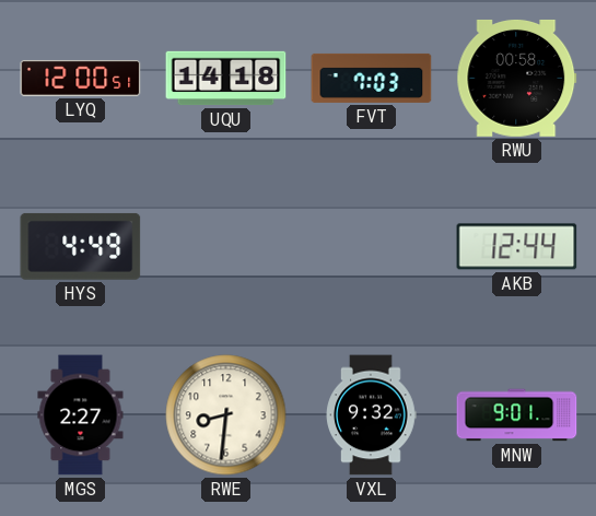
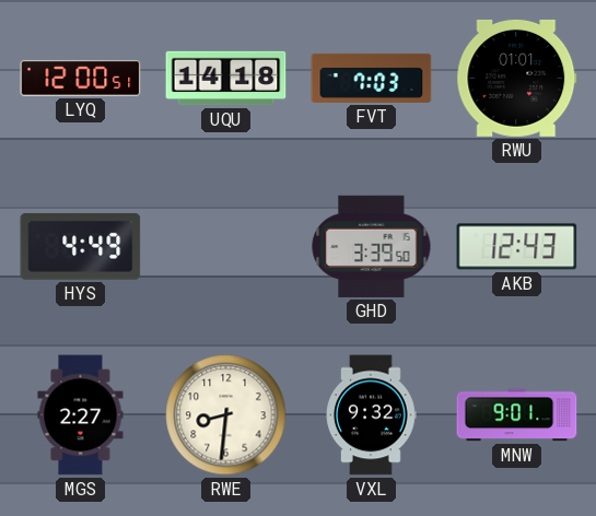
RWU: 00:58 -> 01:01 (517, 78)
GHD: none -> 3:39 (372, 246)
AKB: 12:44 -> 12:43 (517, 247)
